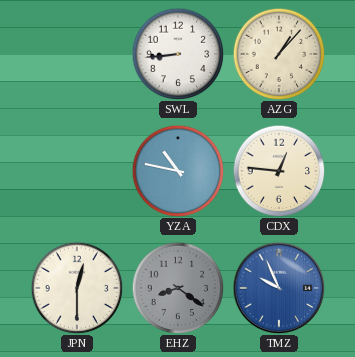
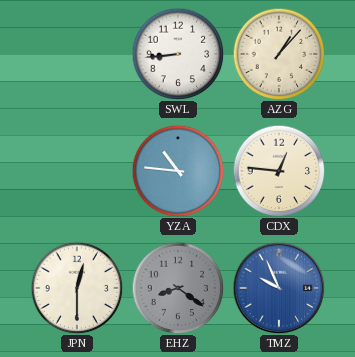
YZA: 10:47 -> 10:46 (178, 171)
